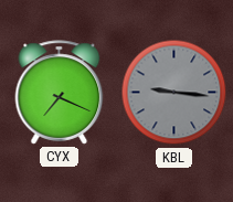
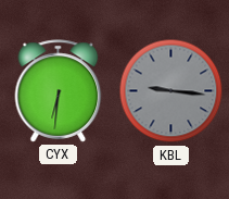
CYX: 7:19 -> 6:31 (59, 91)
